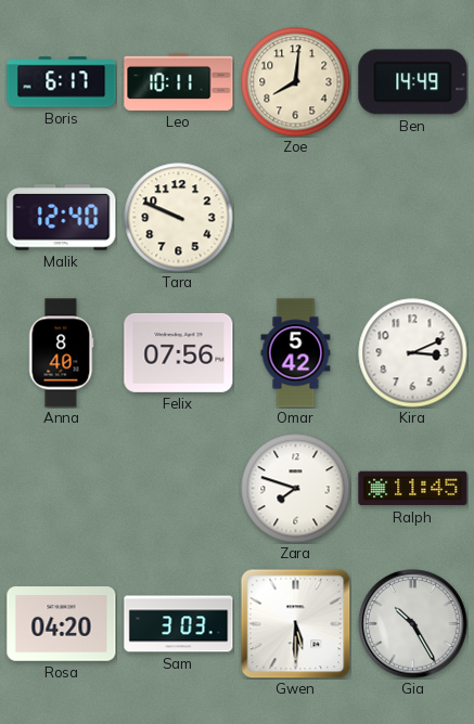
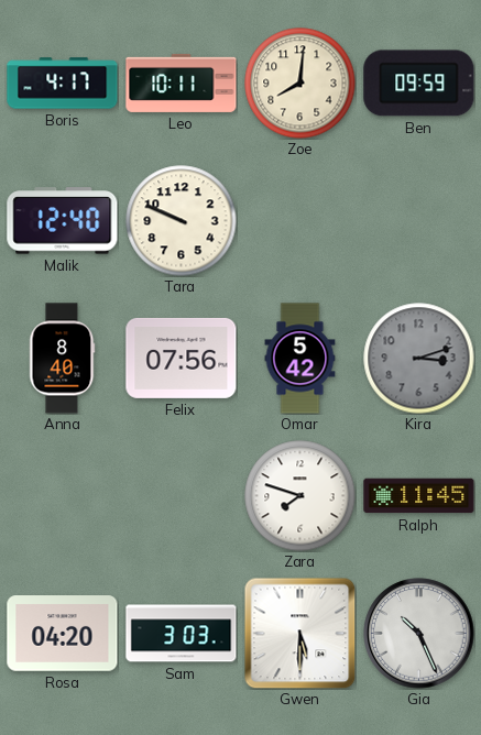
Boris: 6:17 -> 4:17 (63, 84)
Ben: 14:49 -> 09:59 (419, 84)
Kira: 3:11 -> 3:12 (419, 359)
Kira dial: white -> grey (419, 359)
Gia: 10:25 -> 10:26 (419, 634)
